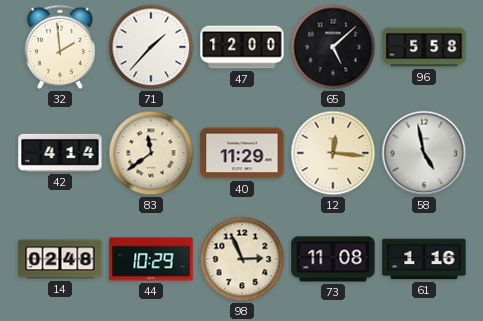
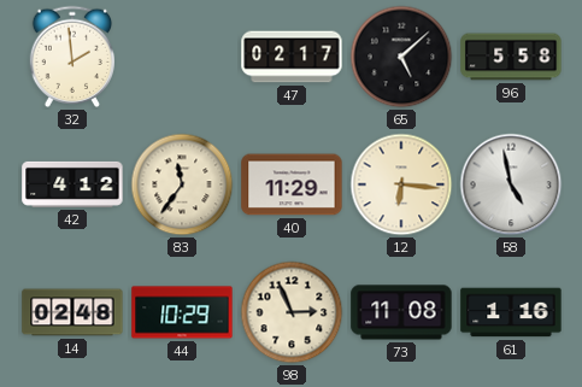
71: 1:37 -> none (151, 47)
47: 12:00 -> 02:17 (292, 57)
42: 4:14 -> 4:12 (72, 184)
83: 11:39 -> 11:36 (182, 184)
12: 12:16 -> 6:16 (401, 184)
